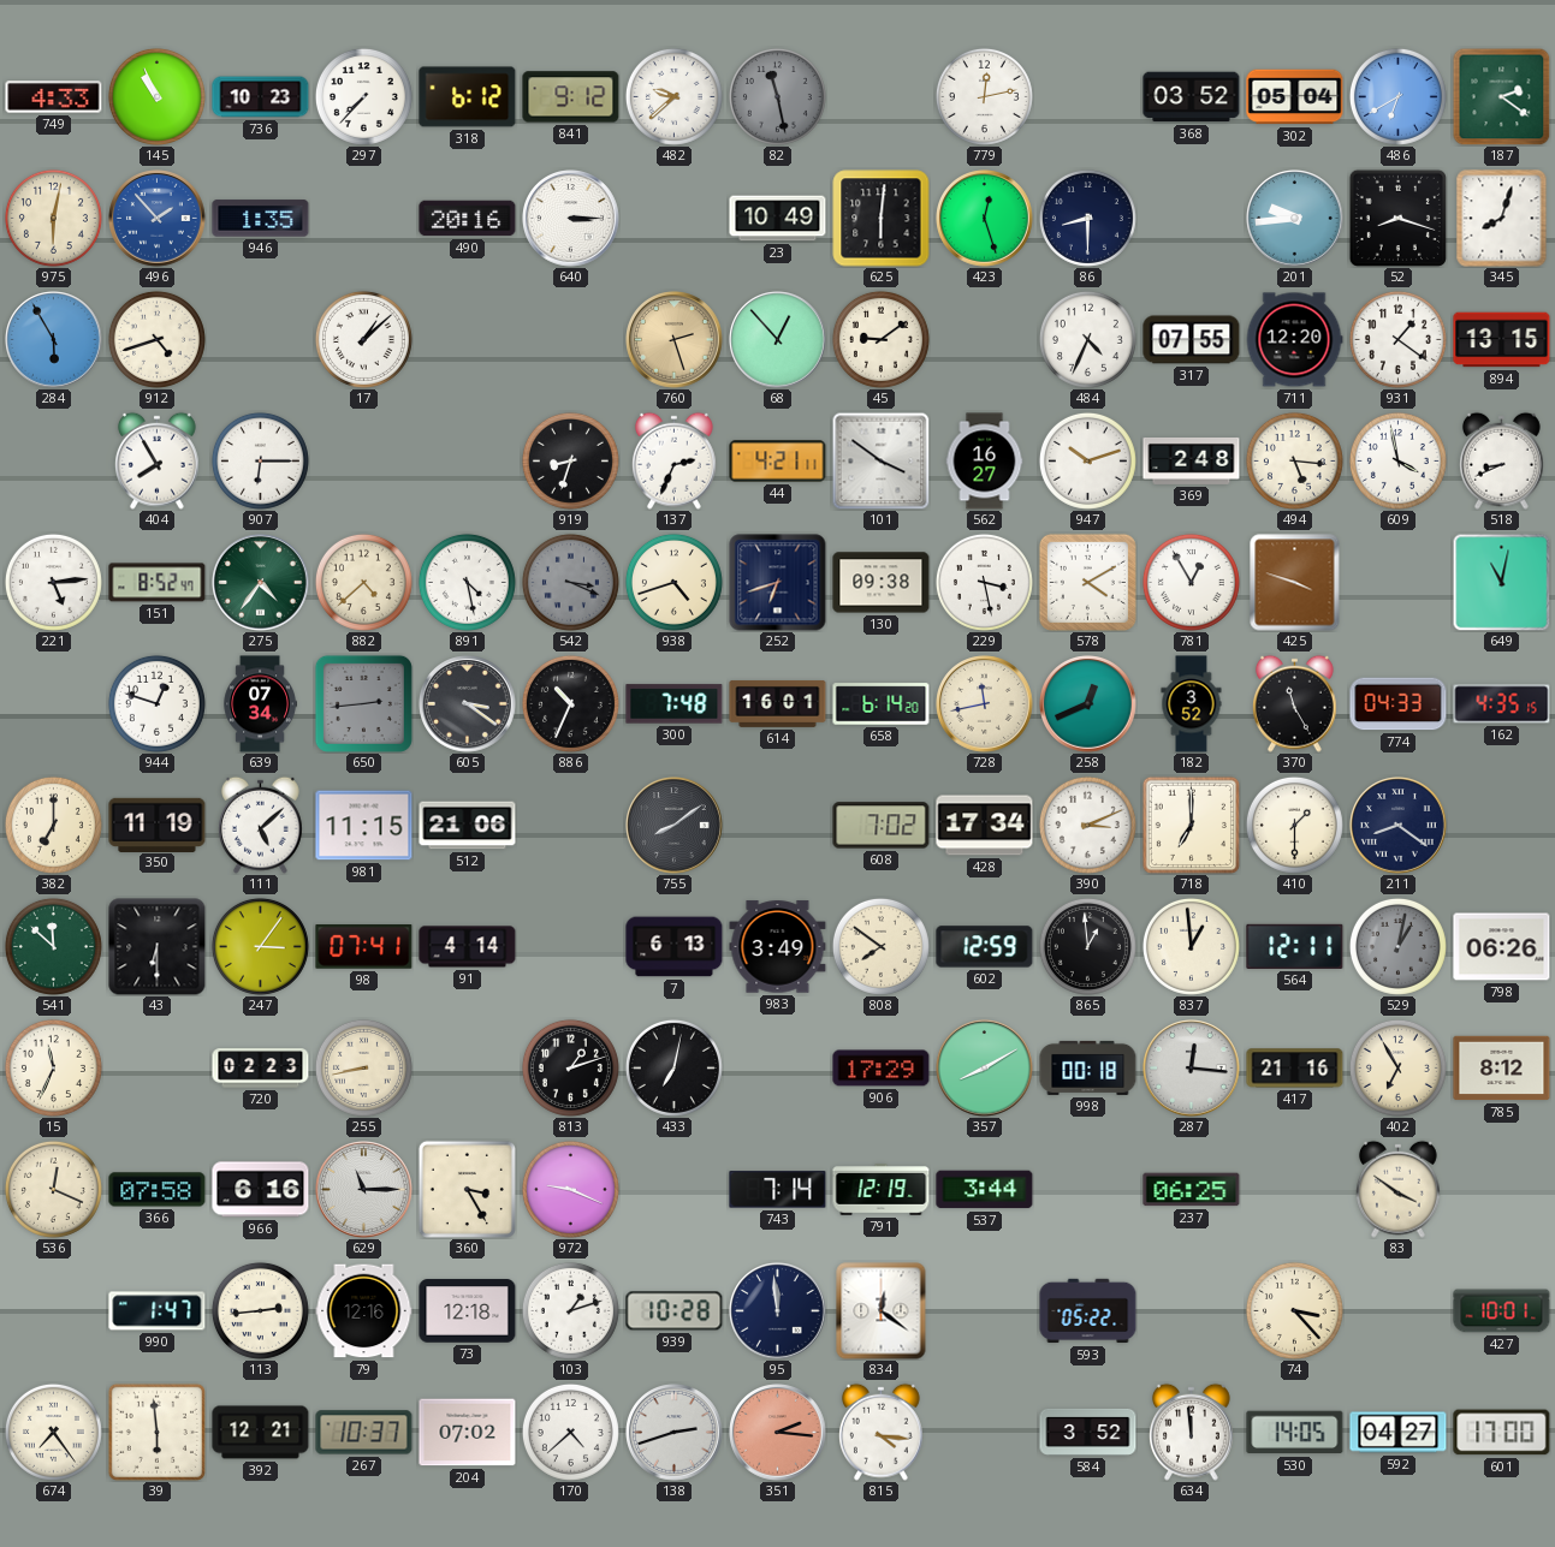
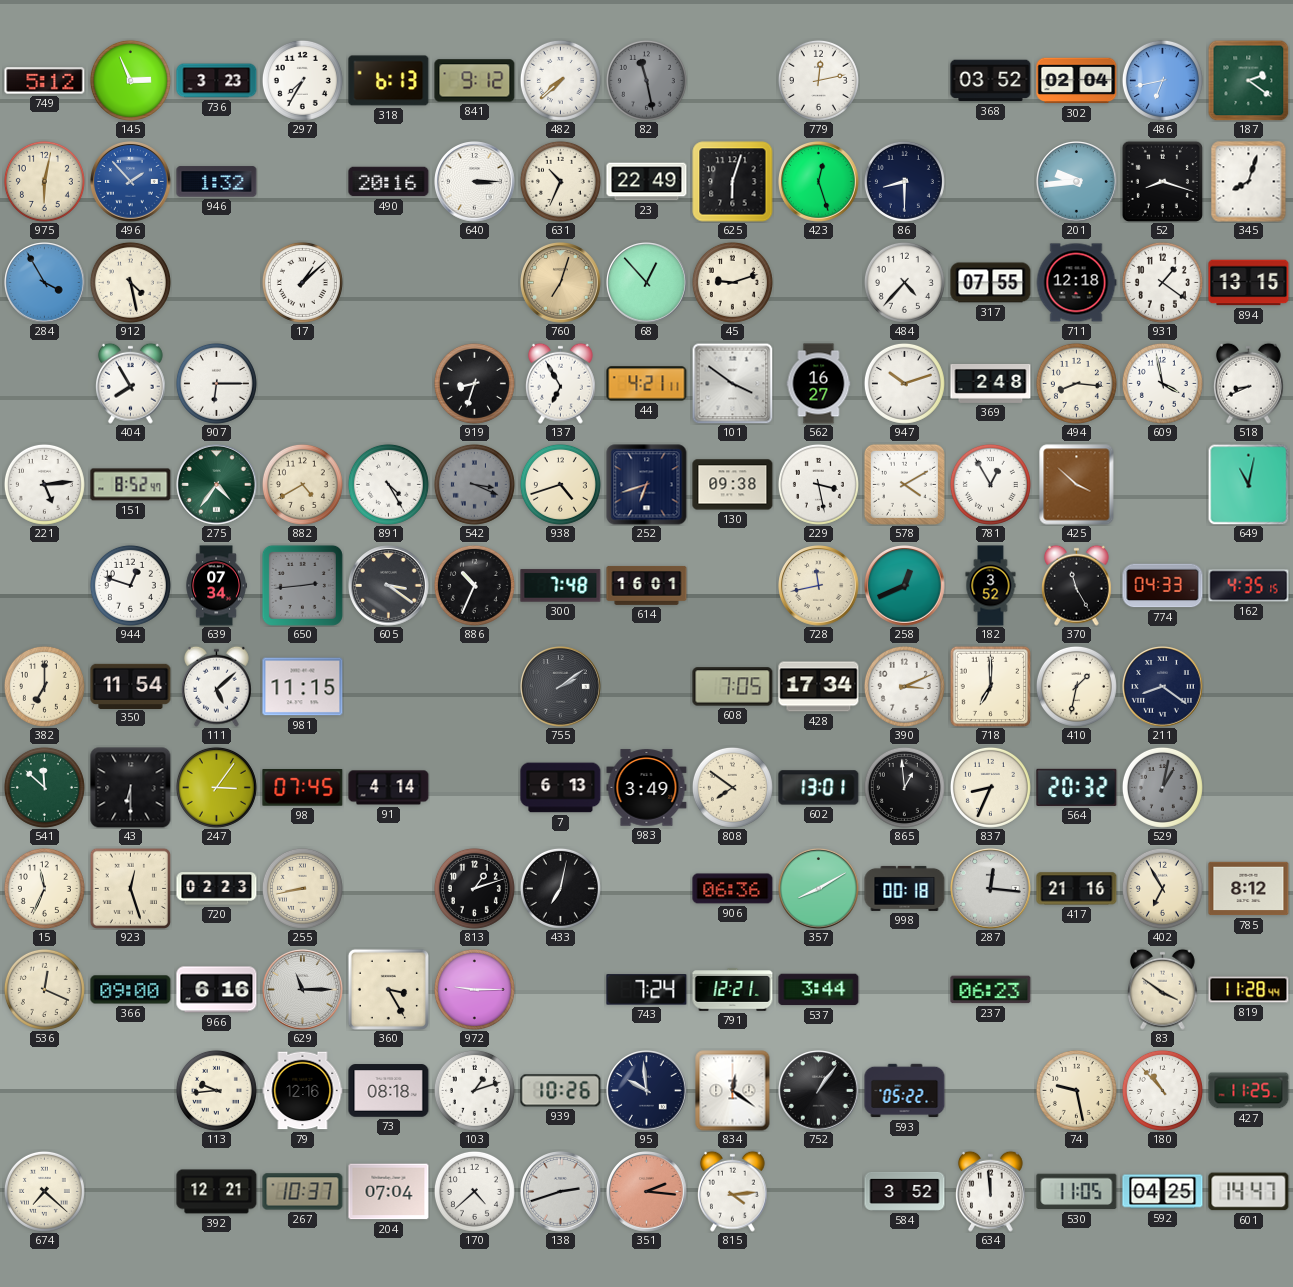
749: 4:33 -> 5:12 (45, 81)
145: 10:56 -> 2:56 (130, 80)
736: 10:23 -> 3:23 (217, 81)
297: 7:37 -> 7:35 (302, 80)
318: 6:12 -> 6:13 (389, 81)
482: 9:38 -> 7:38 (560, 80)
302: 05:04 -> 02:04 (1077, 81)
486: 6:40 -> 6:43 (1162, 80)
946: 1:35 -> 1:32 (217, 182)
631: none -> 10:34 (560, 181)
23: 10:49 -> 22:49 (647, 182)
625: 6:01 -> 6:03 (733, 182)
284: 5:55 -> 3:55 (45, 283)
912: 4:42 -> 4:28 (130, 282)
760: 2:27 -> 7:03 (561, 283)
45: 9:09 -> 9:12 (732, 282)
484: 4:34 -> 4:37 (904, 282)
711: 12:20 -> 12:18 (1076, 283)
137: 2:34 -> 6:55 (560, 383)
494: 5:16 -> 8:16 (1076, 383)
882: 4:38 -> 4:40 (302, 484)
891: 4:28 -> 4:25 (388, 484)
425: 3:48 -> 3:52 (1077, 485)
658: 6:14 -> none (882, 704)
350: 11:19 -> 11:54 (131, 686)
512: 21:06 -> none (468, 826)
755: 8:09 -> 2:09 (561, 687)
608: 7:02 -> 7:05 (733, 687)
410: 1:30 -> 1:32 (1076, 686)
98: 07:41 -> 07:45 (303, 788)
602: 12:59 -> 13:01 (819, 788)
837: 12:59 -> 8:34 (990, 787)
564: 12:11 -> 20:32 (1077, 787)
798: 06:26 -> none (1502, 947)
923: none -> 12:27 (130, 888)
906: 17:29 -> 06:36 (733, 889)
366: 07:58 -> 09:00 (131, 990)
972: 9:19 -> 9:15 (474, 989)
743: 7:14 -> 7:24 (647, 990)
791: 12:19 -> 12:21 (733, 990)
237: 06:25 -> 06:23 (991, 990)
819: none -> 11:28 (1249, 990)
990: 1:47 -> none (158, 1311)
113: 2:44 -> 9:44 (216, 1090)
73: 12:18 -> 08:18 (389, 1091)
939: 10:28 -> 10:26 (561, 1091)
95: 11:59 -> 9:59 (647, 1091)
752: none -> 1:06 (819, 1091)
74: 3:23 -> 9:28 (1076, 1090)
180: none -> 10:53 (1162, 1090)
427: 10:01 -> 11:25 (1249, 1091)
674: 7:24 -> 7:22 (44, 1191)
39: 5:59 -> none (156, 1432)
204: 07:02 -> 07:04 (389, 1192)
815: 4:16 -> 4:14 (732, 1191)
530: 14:05 -> 11:05 (1077, 1192)
592: 04:27 -> 04:25 (1163, 1192)
601: 17:00 -> 14:47 (1249, 1192)
